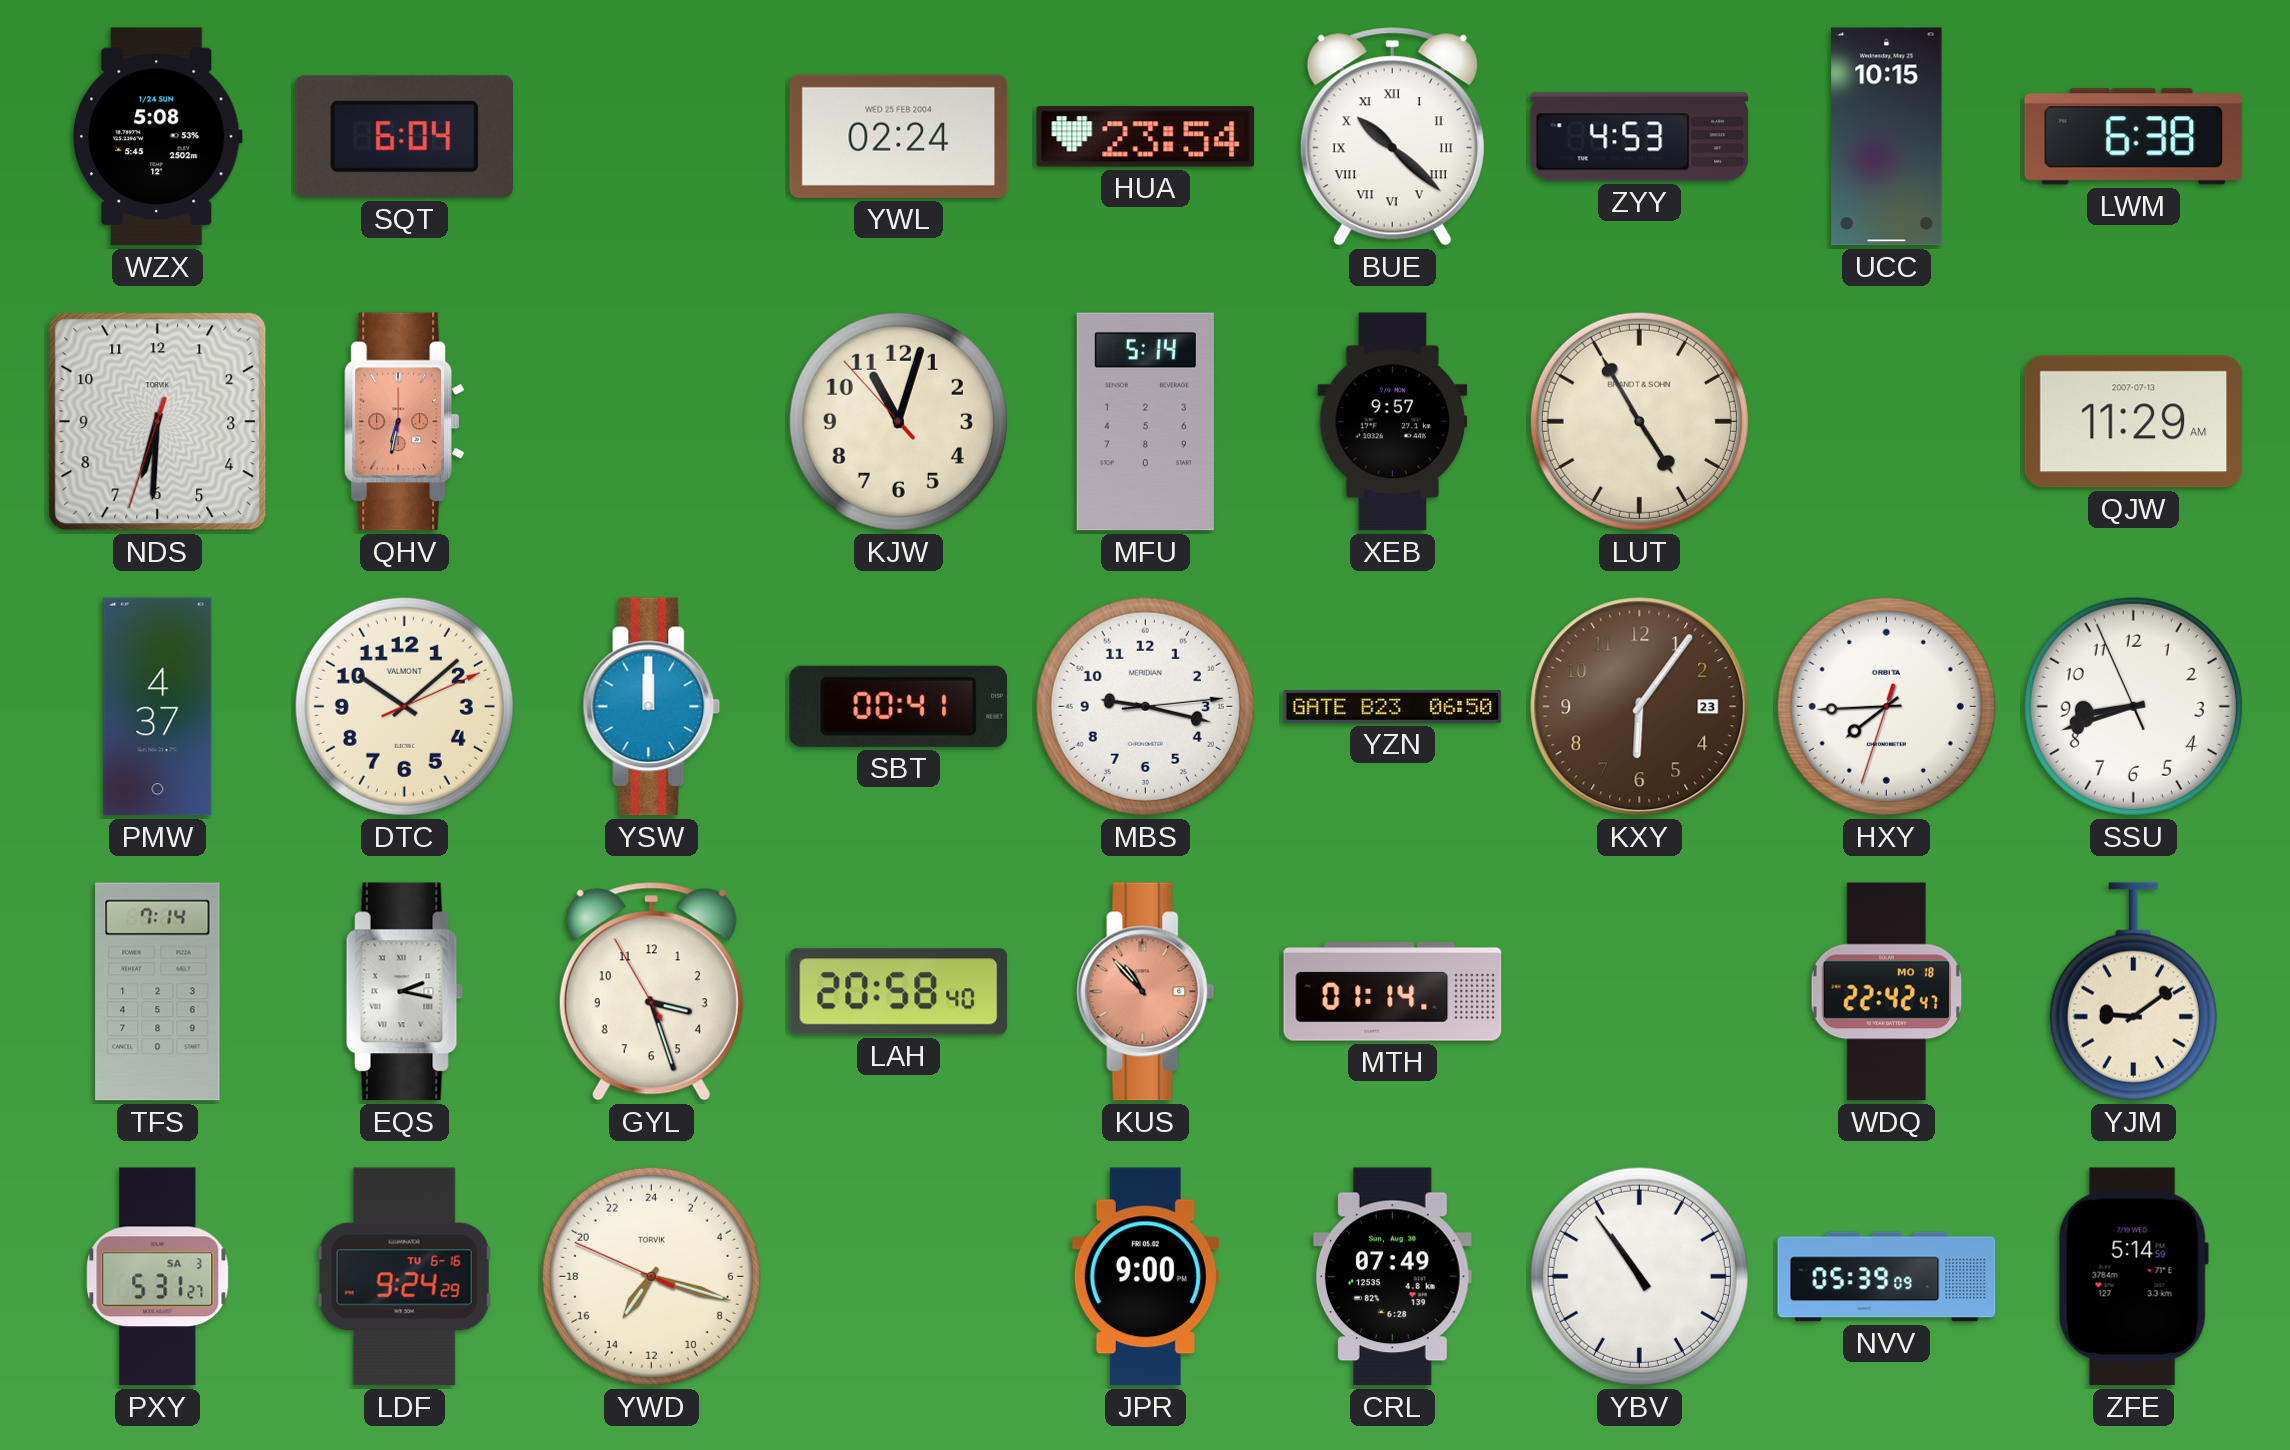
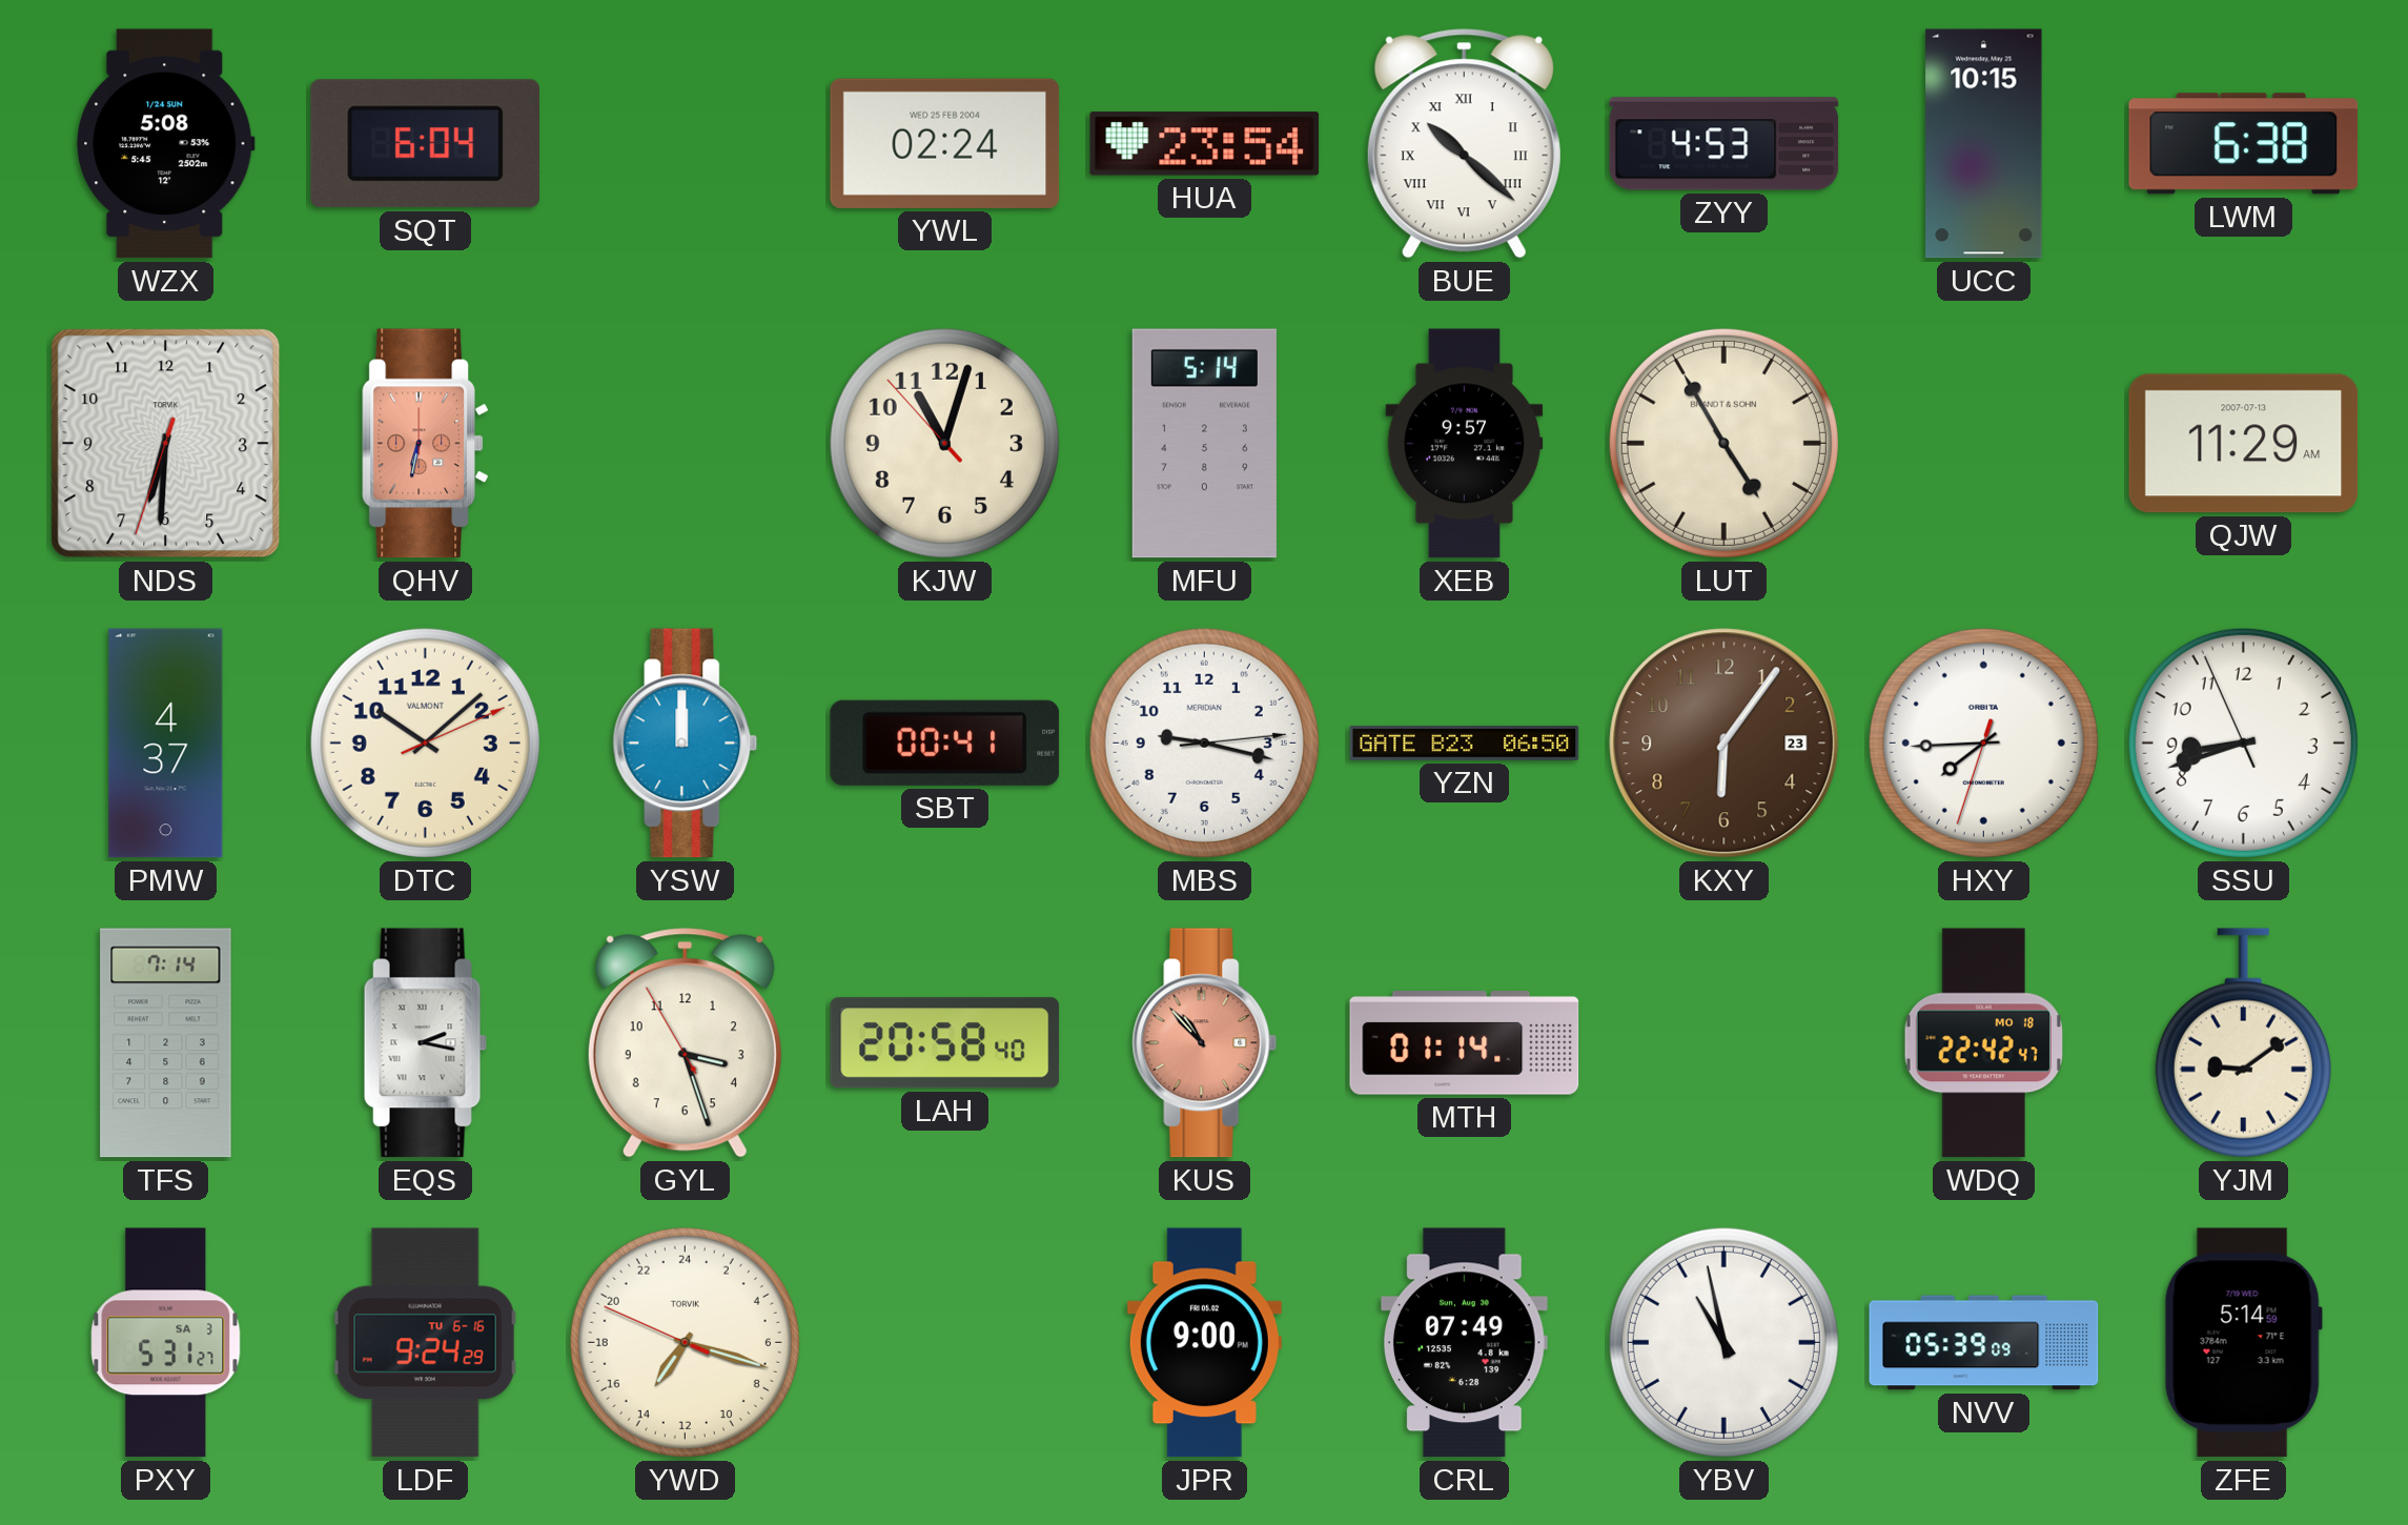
YBV: 10:54 -> 10:58 (1723, 1342)
